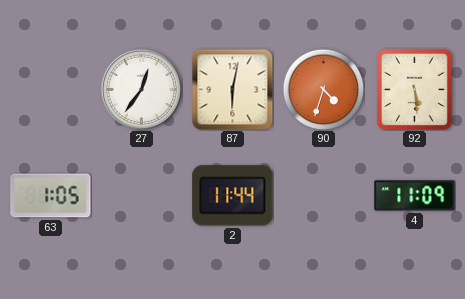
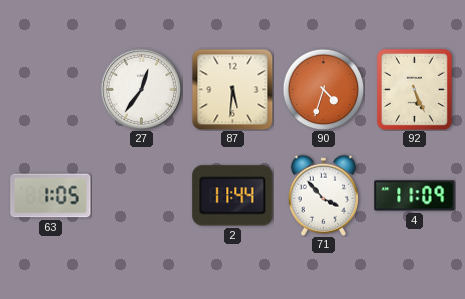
87: 6:02 -> 5:31 (232, 89)
92: 5:29 -> 5:26 (414, 89)
71: none -> 3:53 (323, 195)
